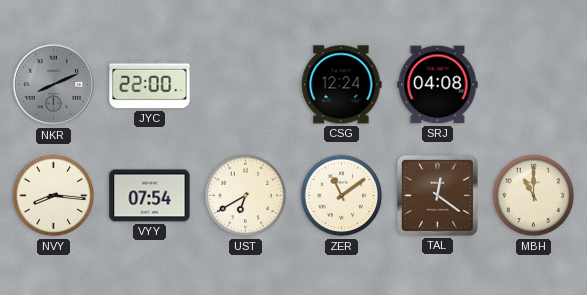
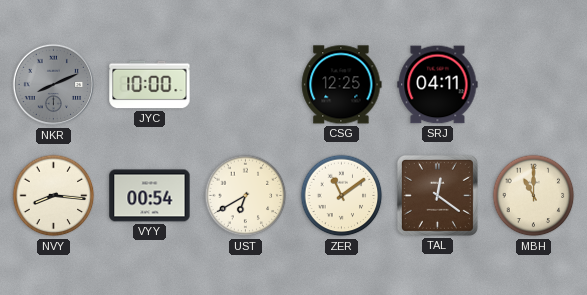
JYC: 22:00 -> 10:00 (150, 85)
CSG: 12:24 -> 12:25 (342, 85)
SRJ: 04:08 -> 04:11 (438, 85)
VYY: 07:54 -> 00:54 (150, 196)
